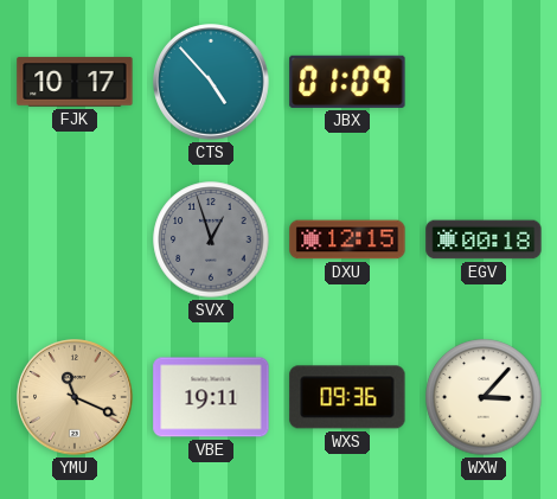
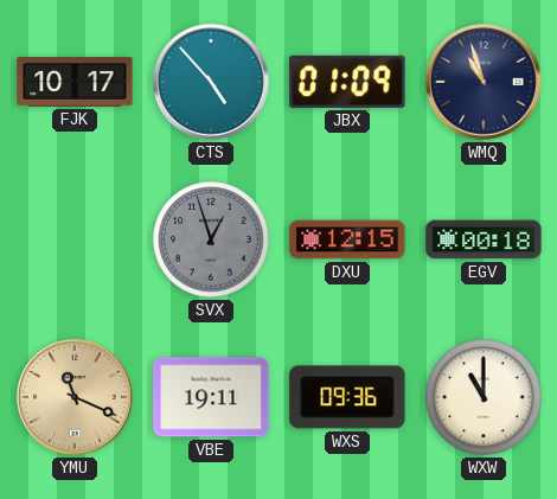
WMQ: none -> 10:57 (484, 82)
WXW: 3:07 -> 11:00 (484, 397)
